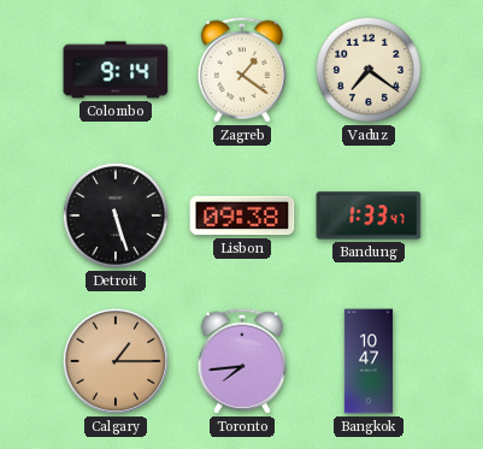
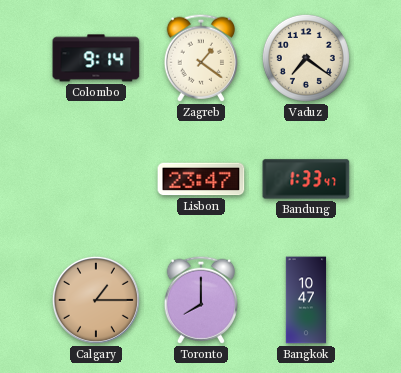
Detroit: 5:27 -> none (116, 215)
Lisbon: 09:38 -> 23:47 (201, 179)
Toronto: 7:44 -> 8:00 (200, 300)
